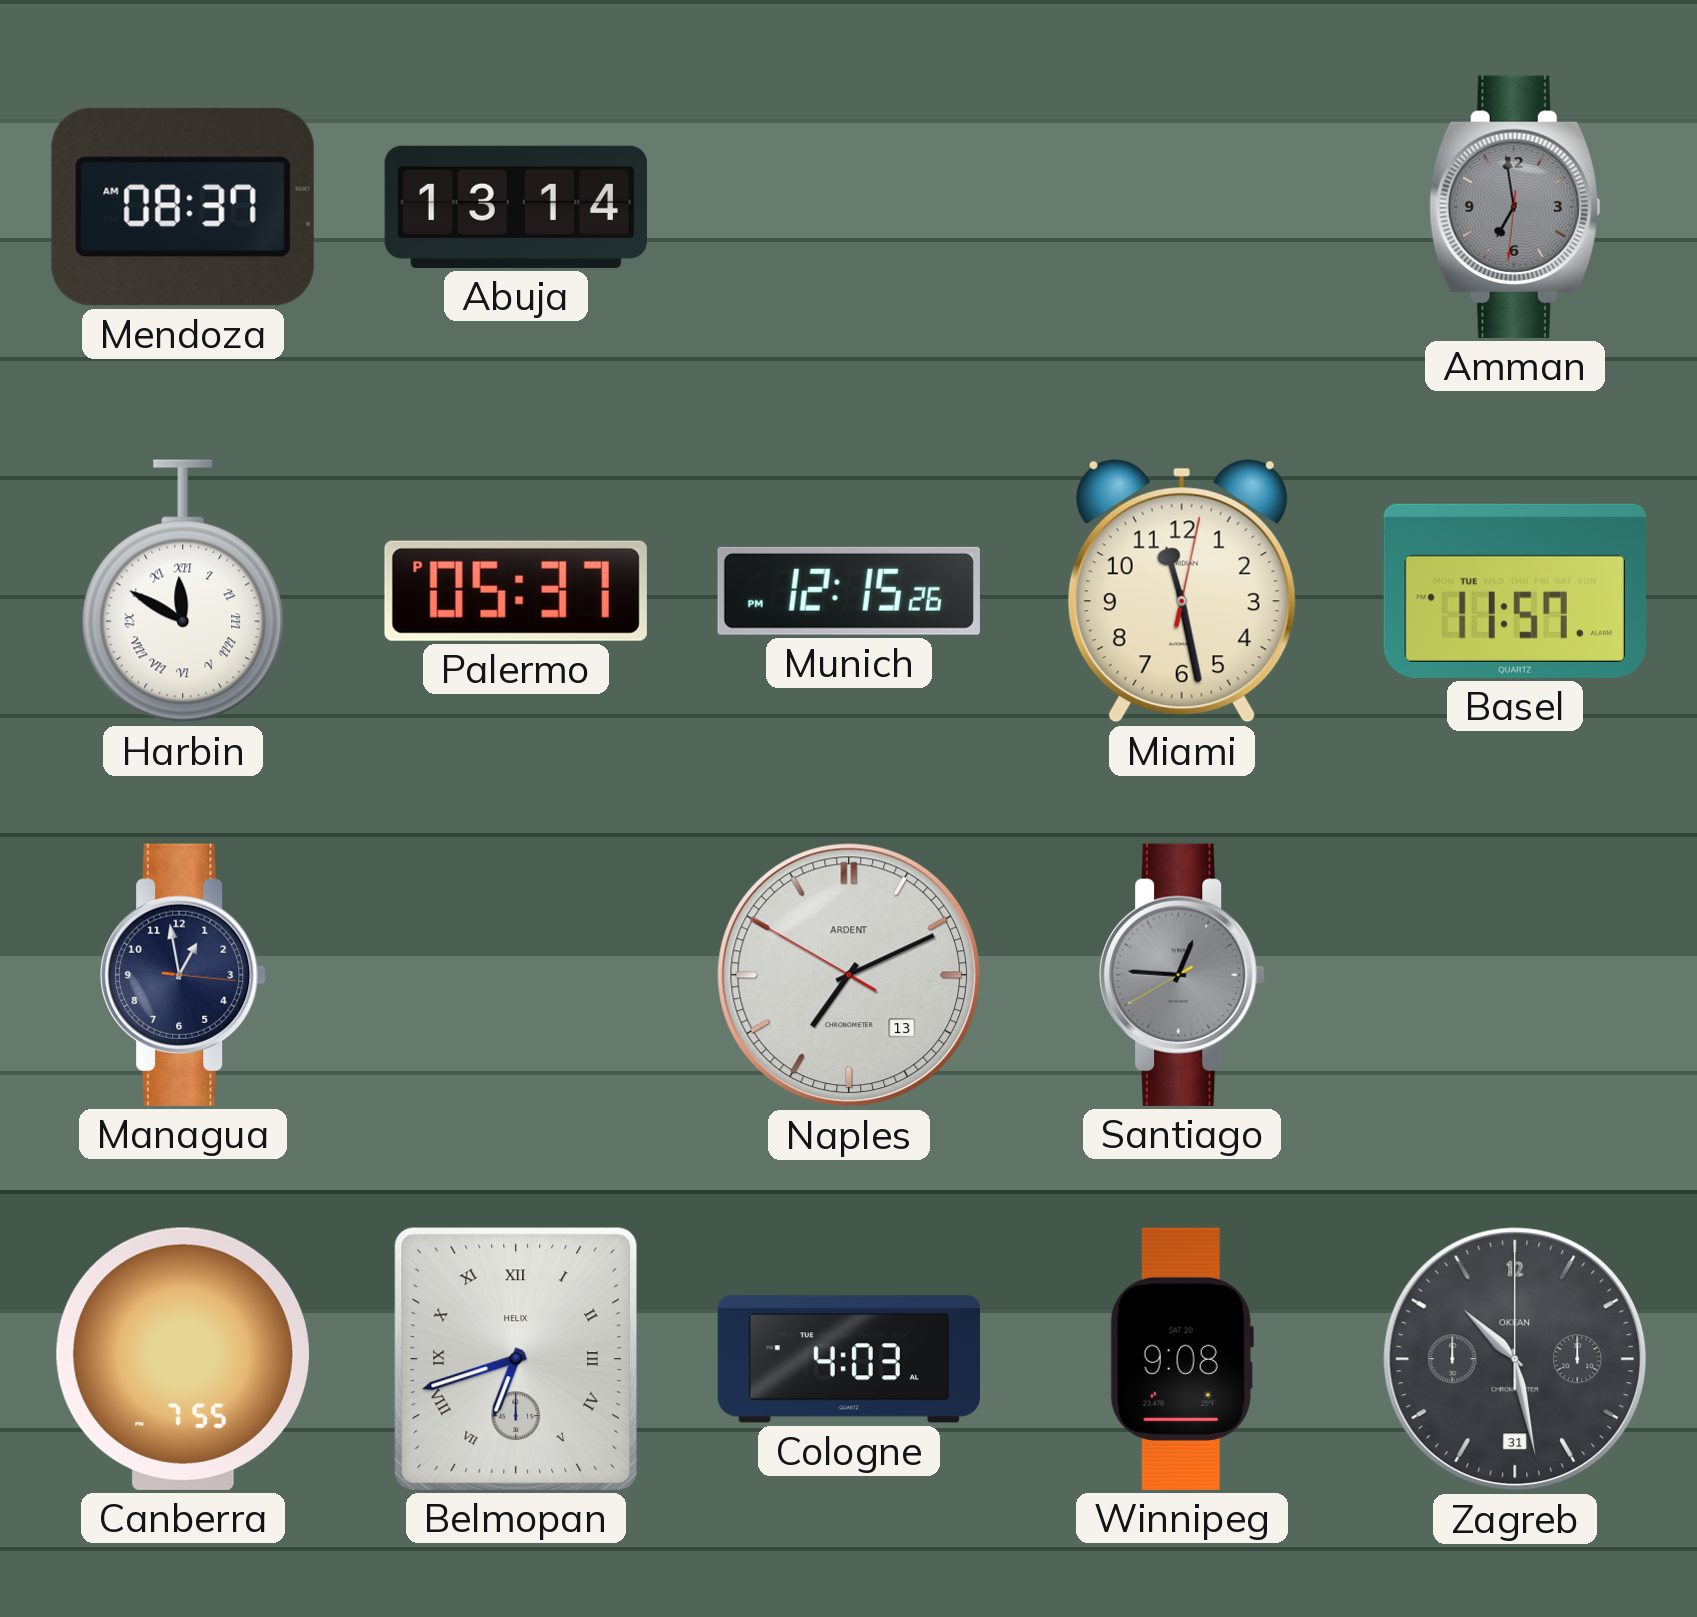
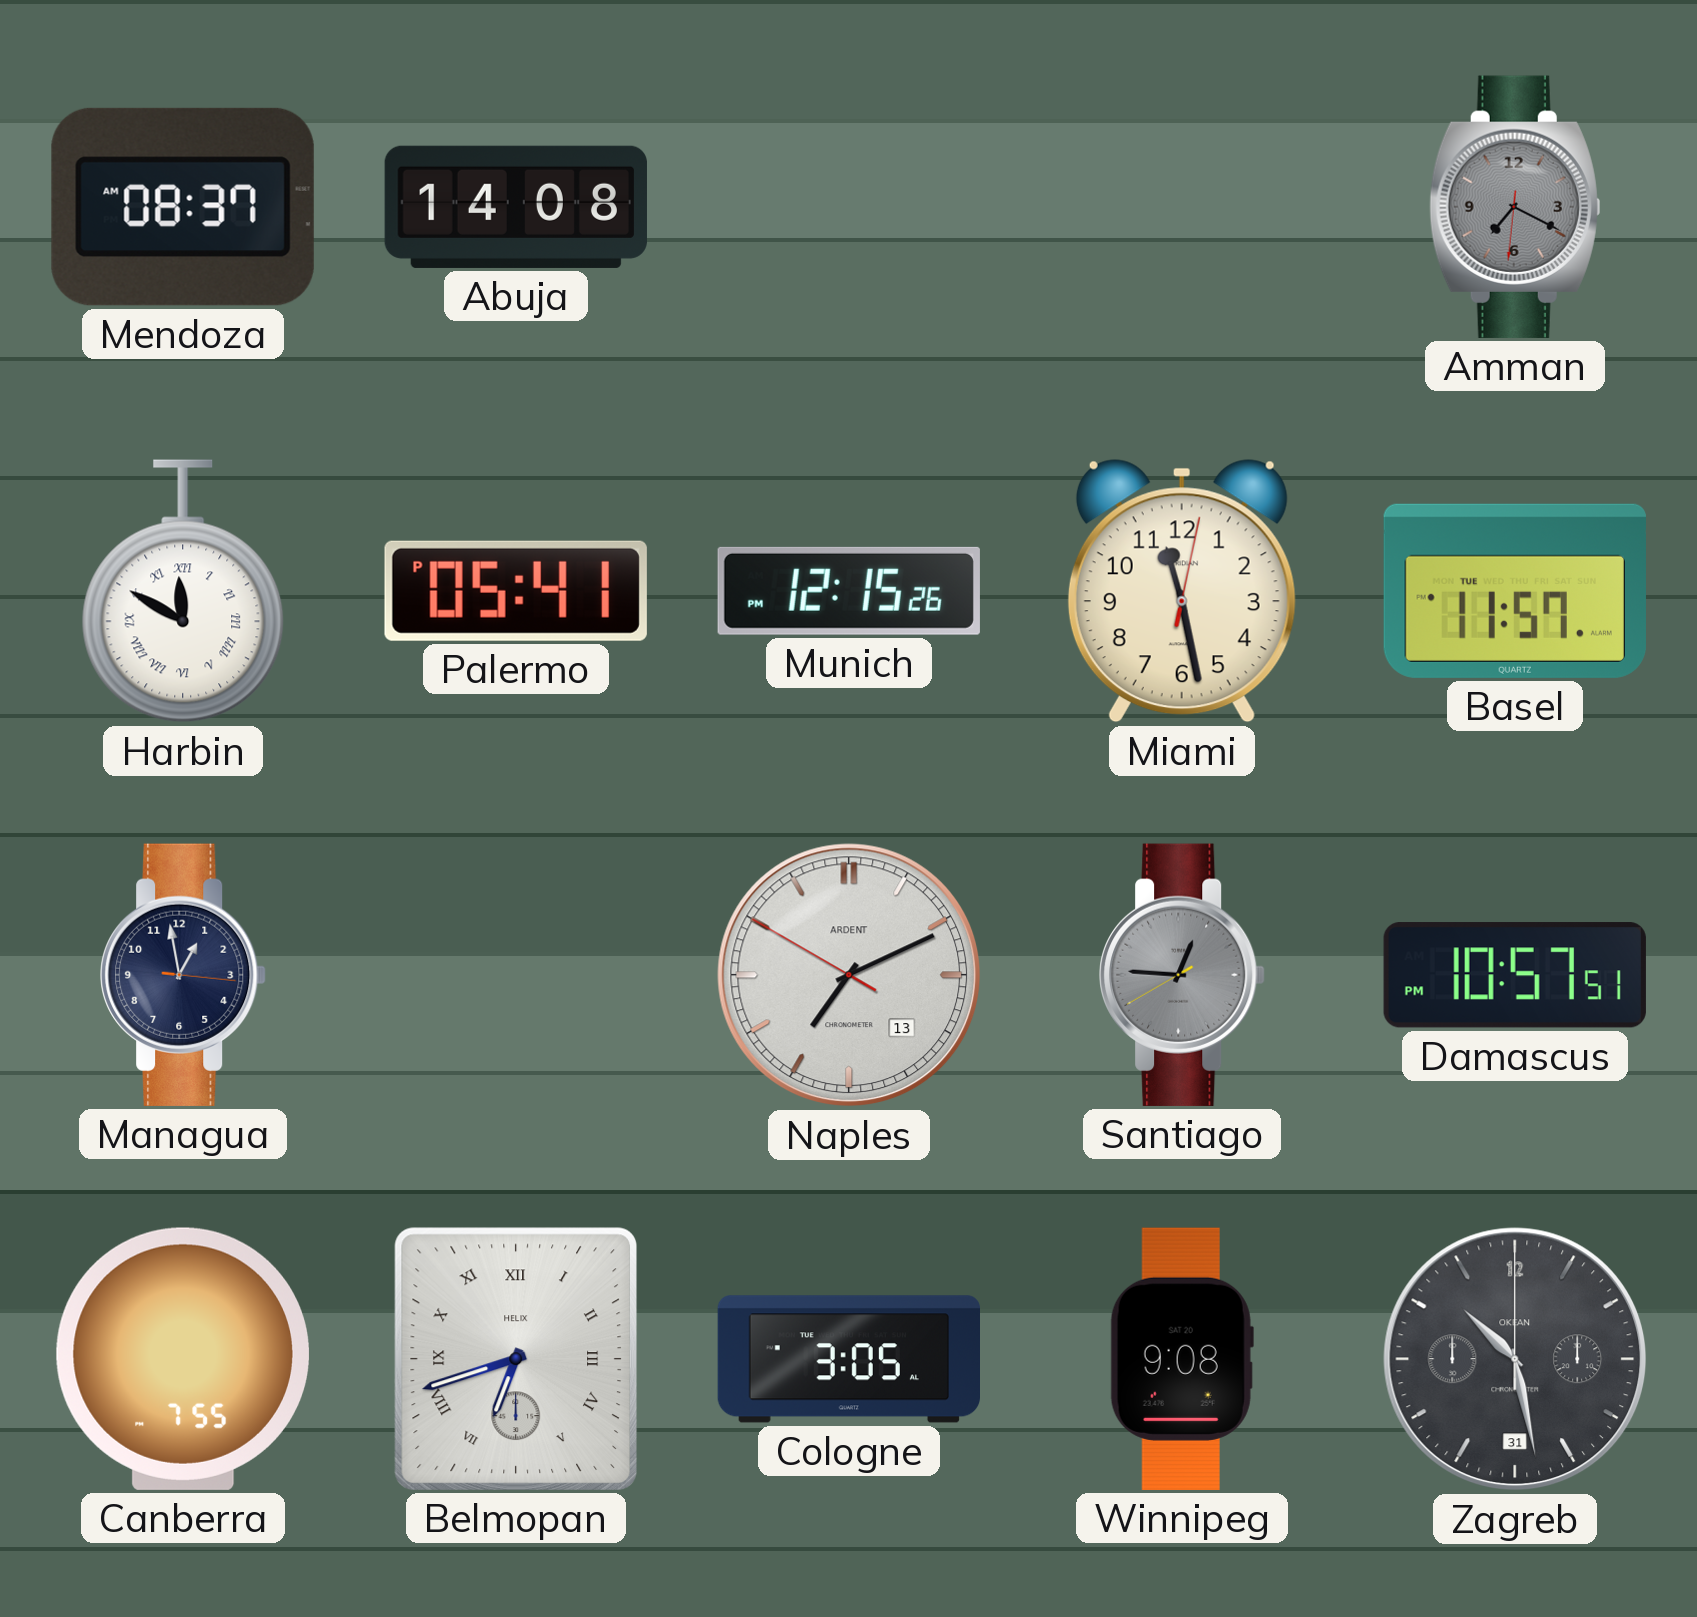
Abuja: 13:14 -> 14:08 (516, 207)
Amman: 6:58 -> 7:19 (1515, 207)
Palermo: 05:37 -> 05:41 (516, 591)
Damascus: none -> 10:57 (1515, 975)
Cologne: 4:03 -> 3:05 (848, 1359)
